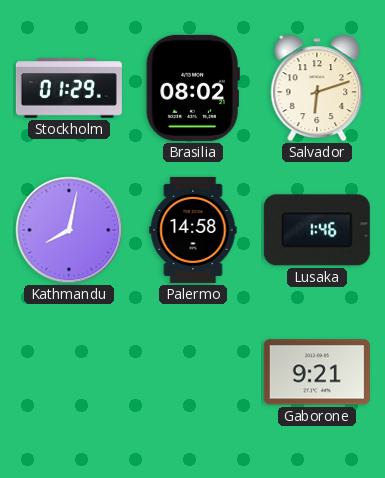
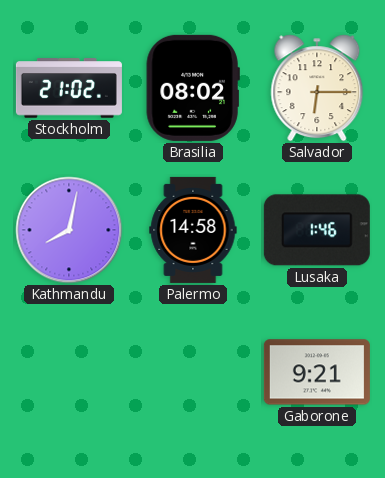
Stockholm: 01:29 -> 21:02 (69, 88)
Salvador: 6:12 -> 6:15 (317, 88)
